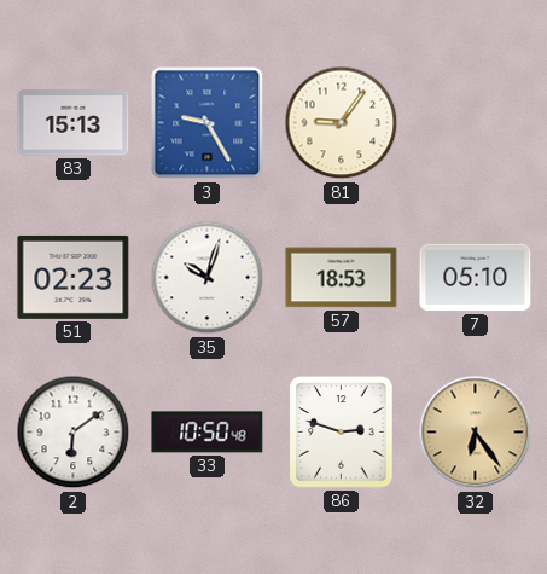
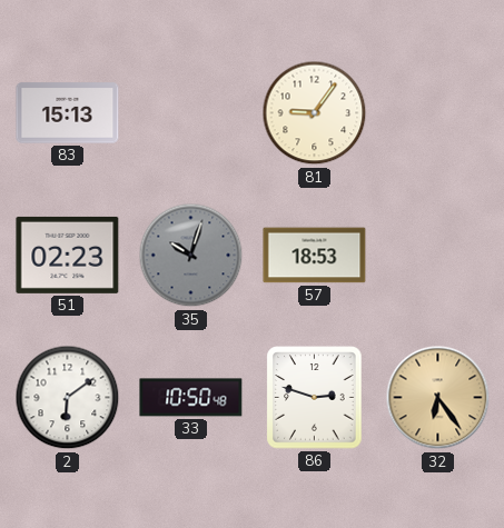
3: 9:25 -> none (208, 123)
35 dial: white -> grey (191, 256)
7: 05:10 -> none (476, 278)
